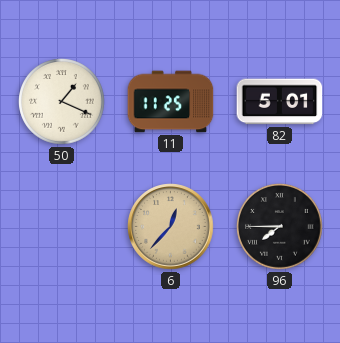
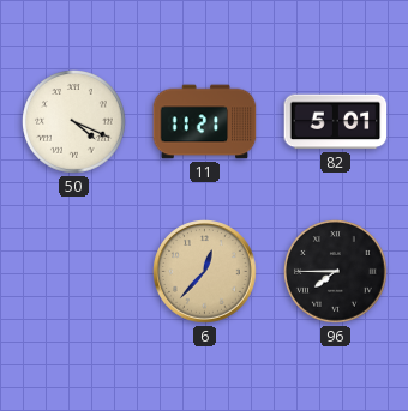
50: 1:19 -> 4:19 (74, 122)
11: 11:25 -> 11:21 (205, 122)
